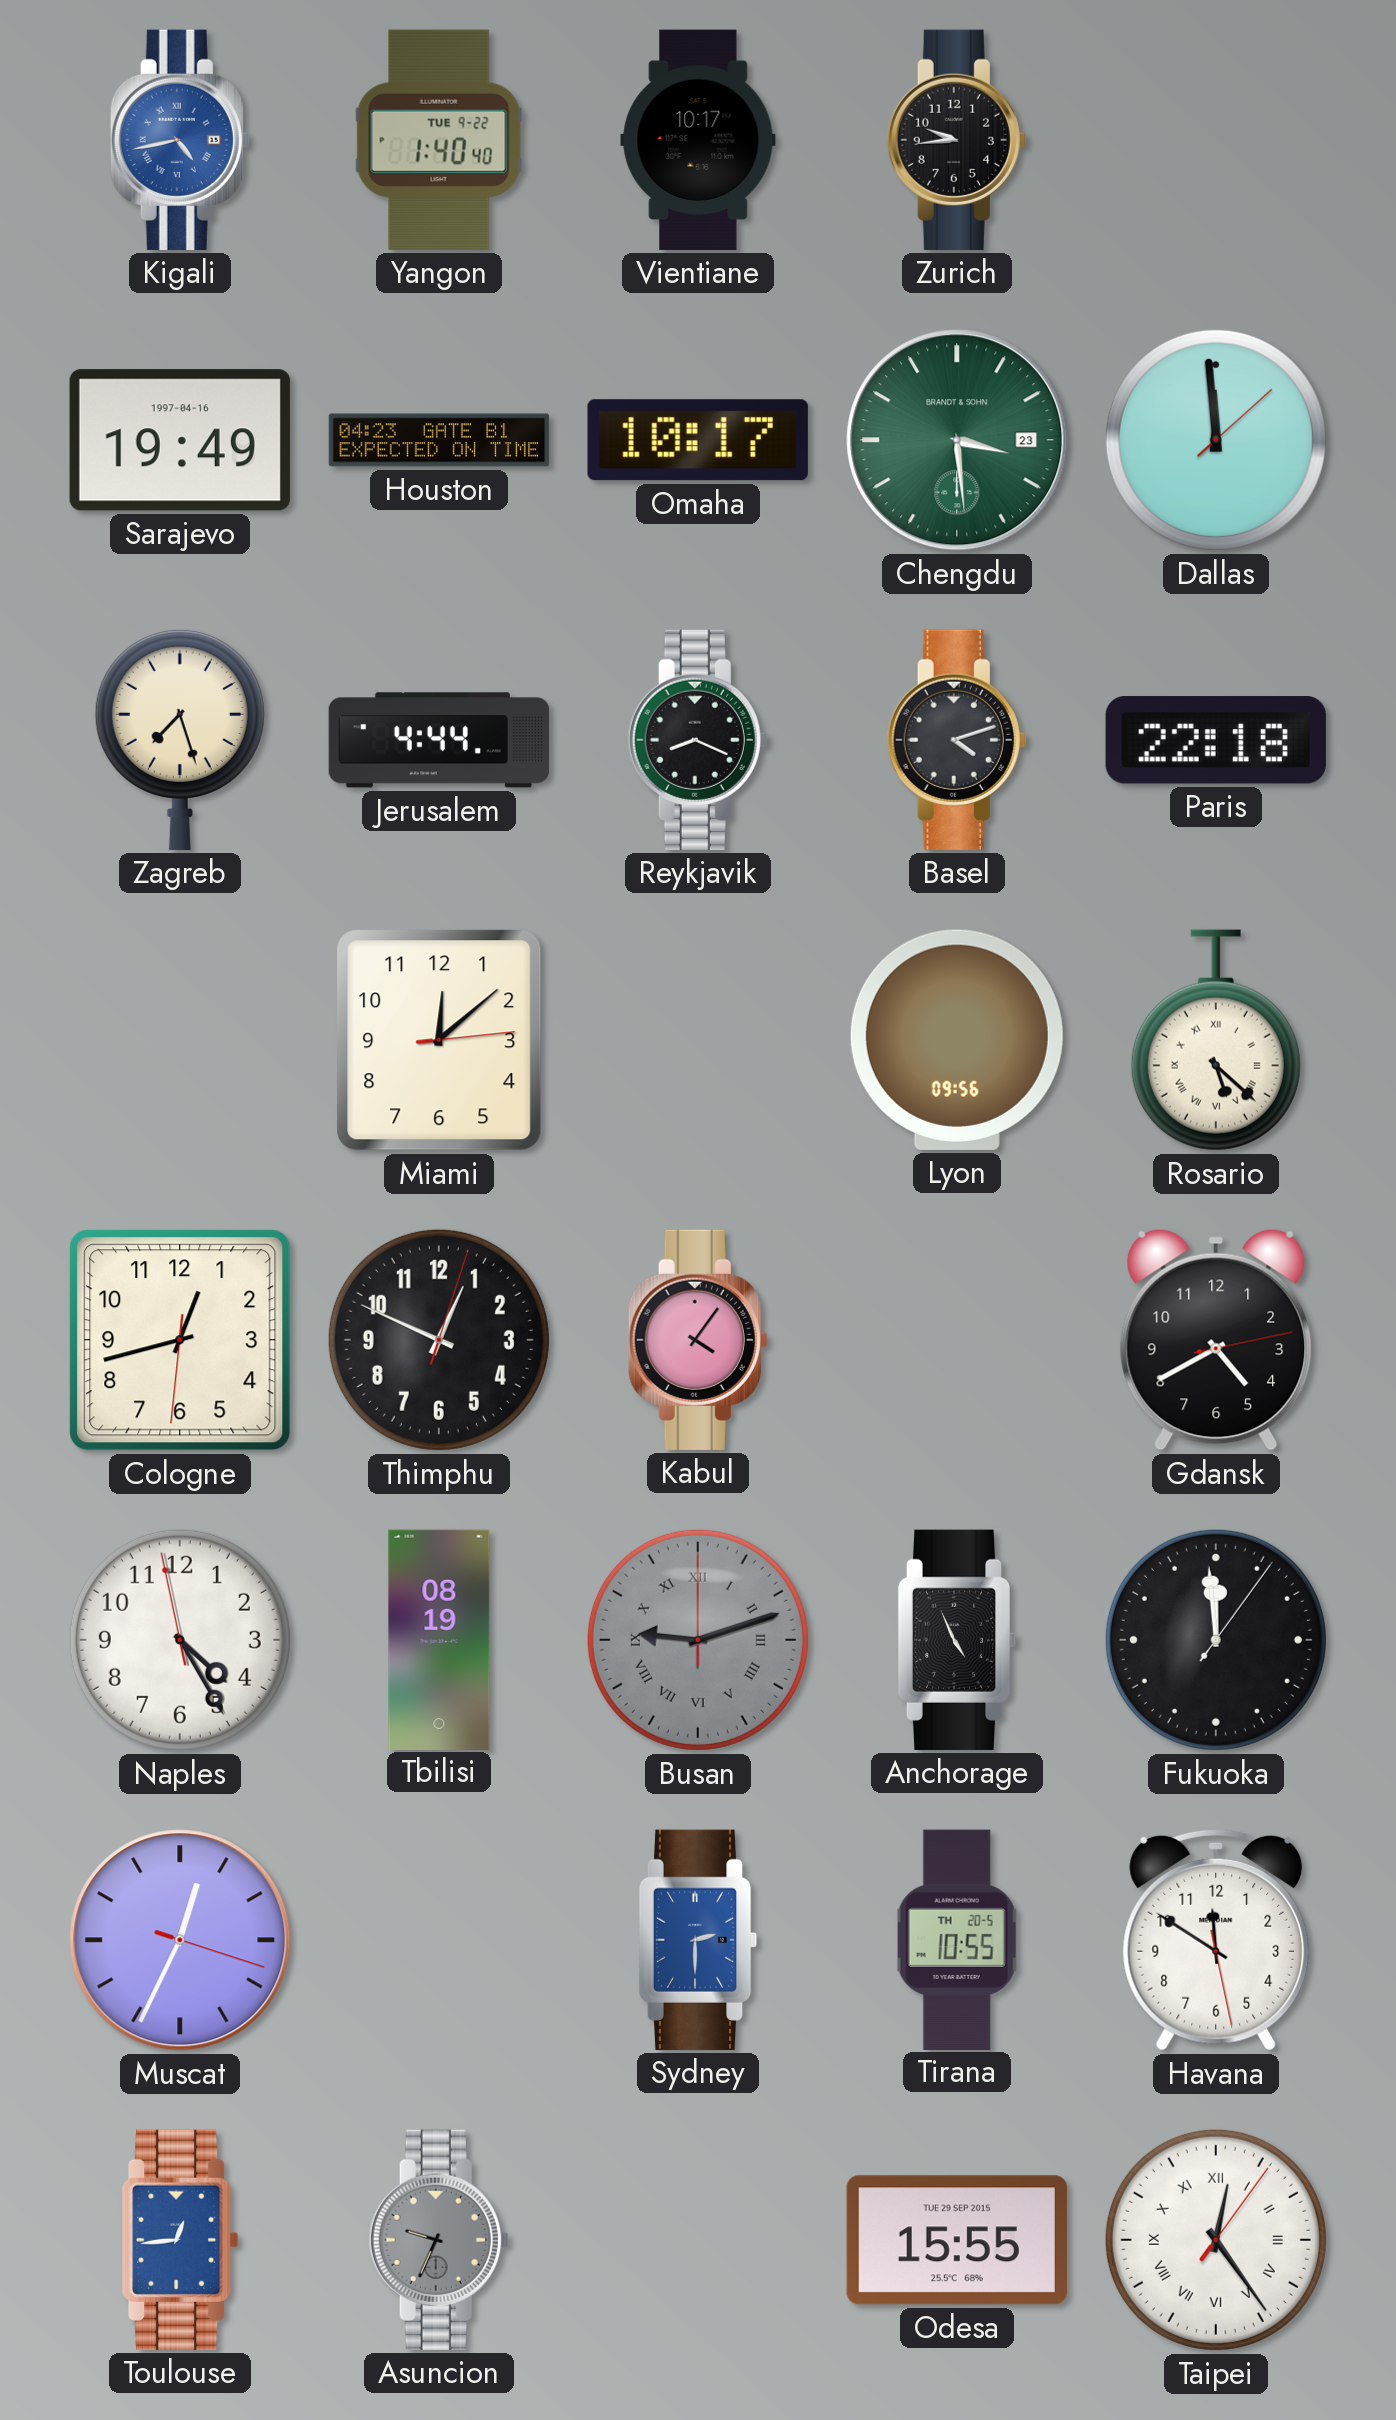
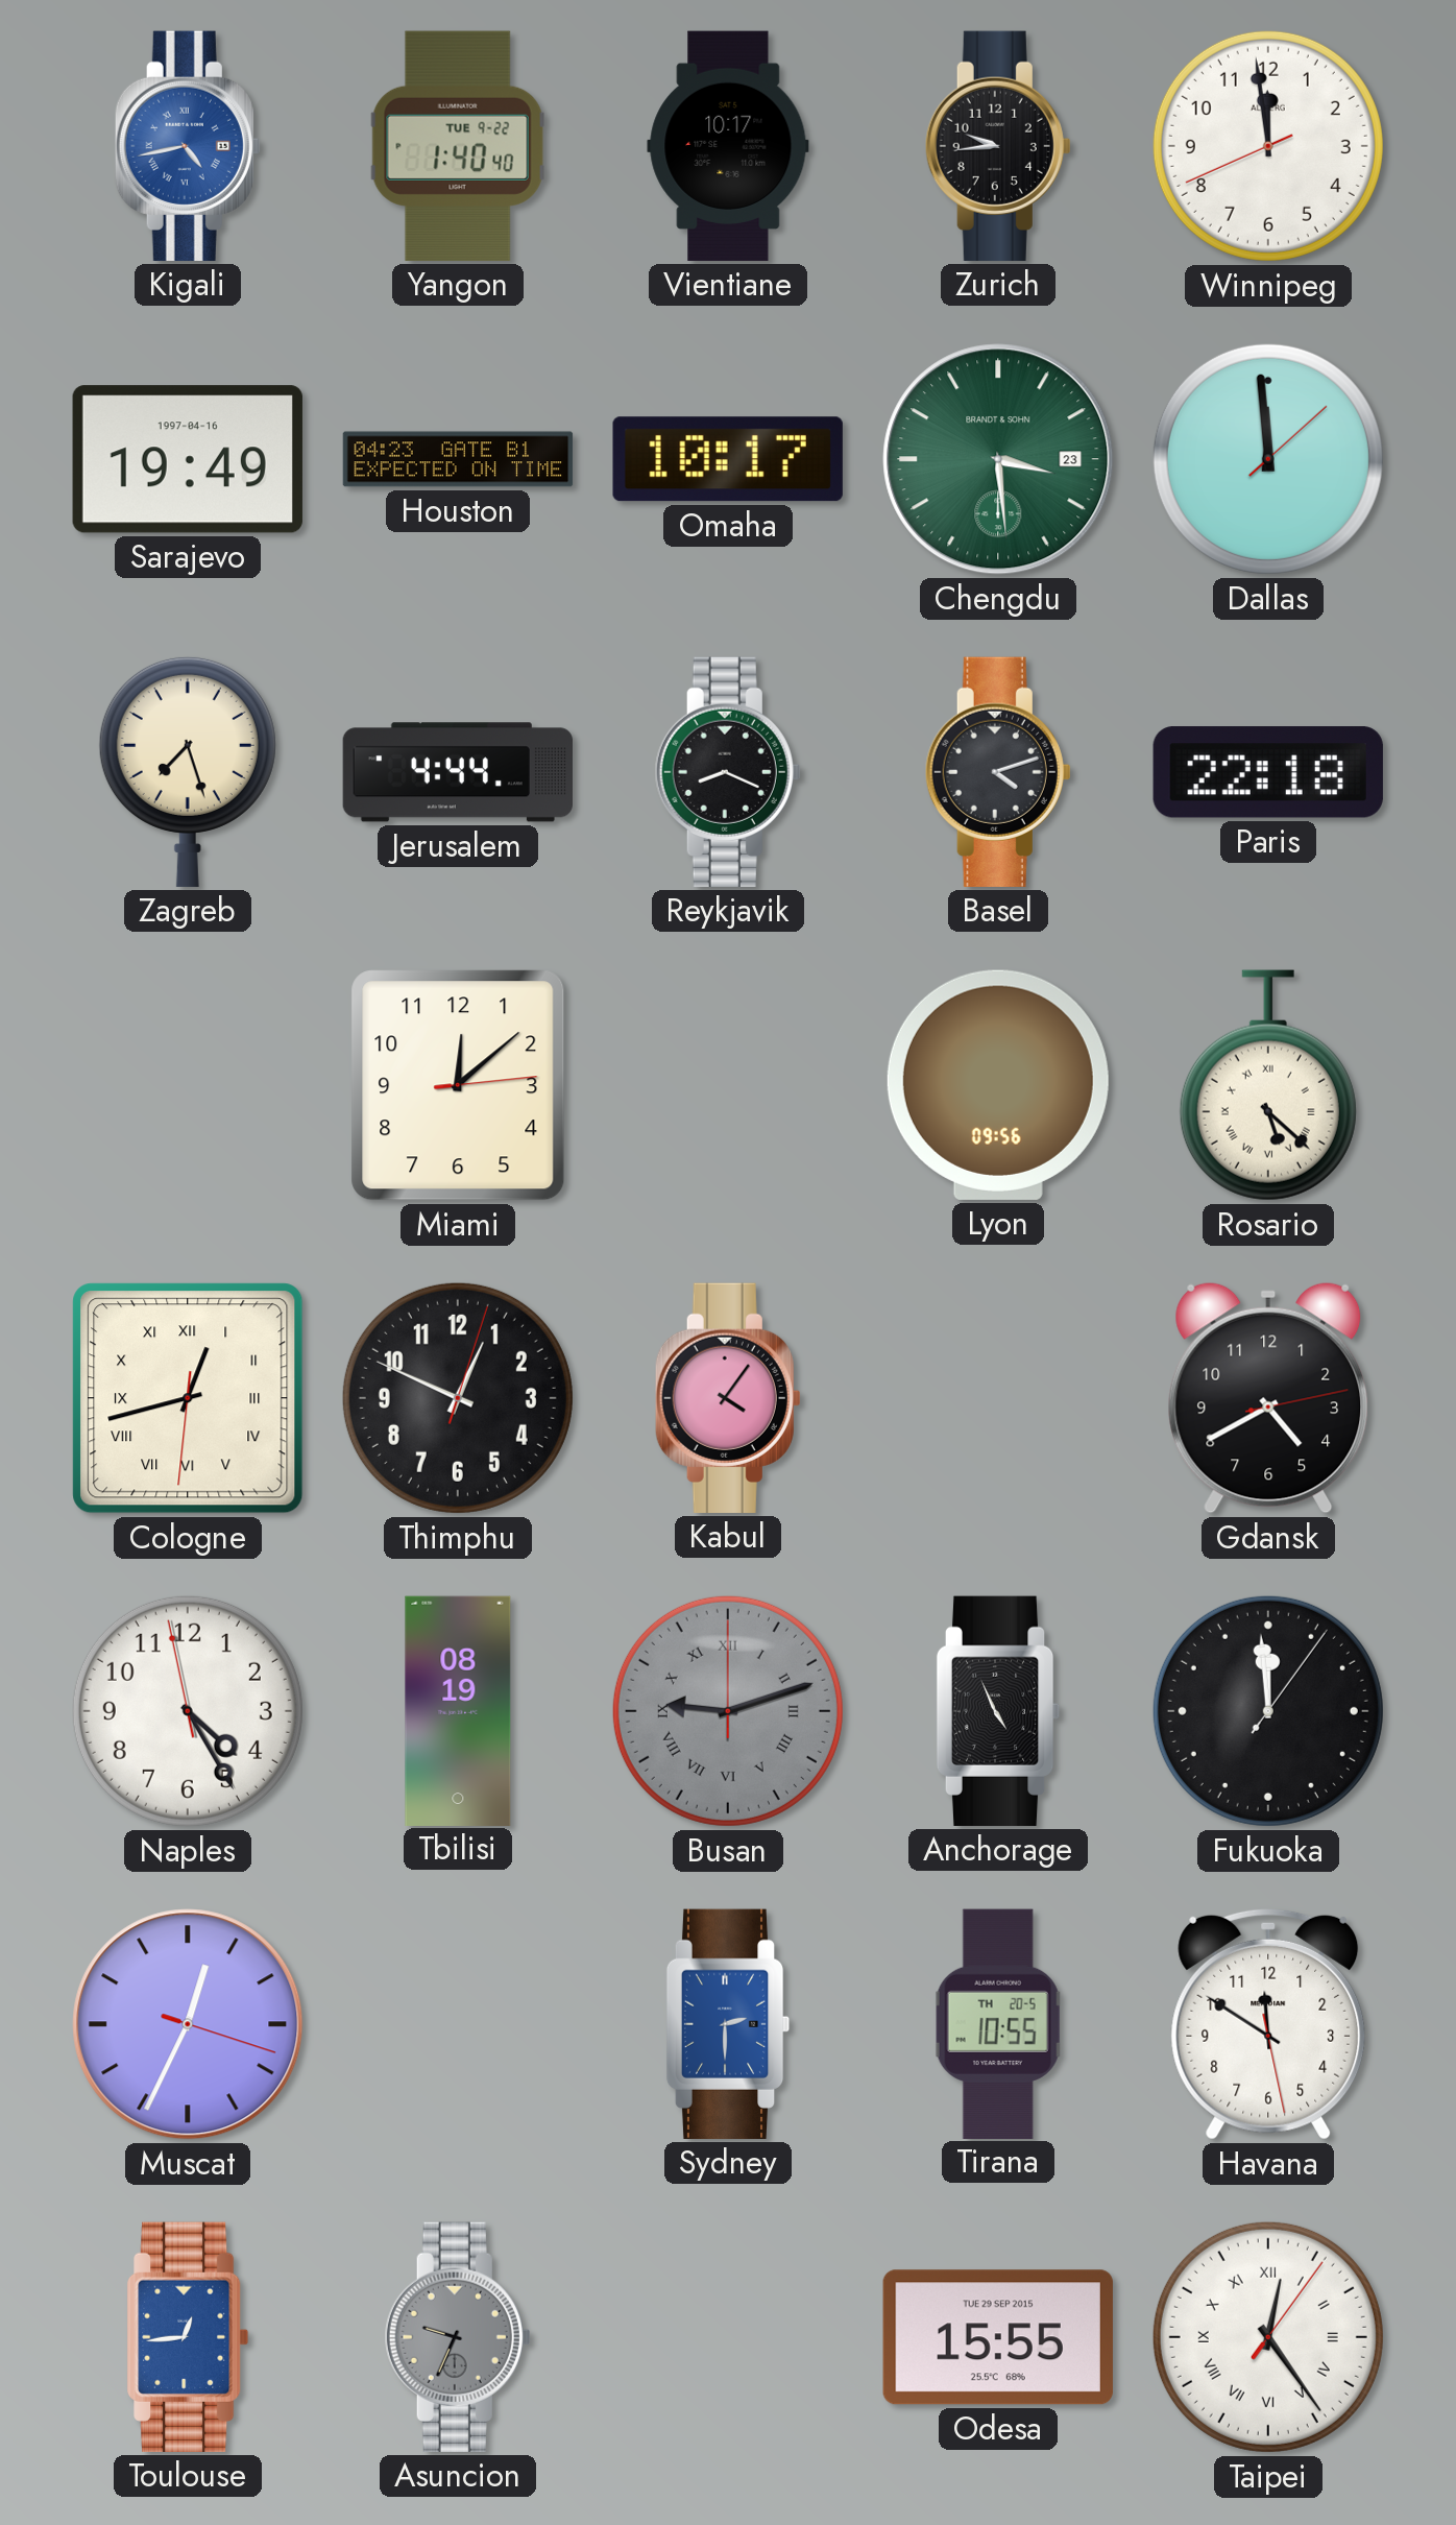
Winnipeg: none -> 11:58 (1268, 146)
Cologne numerals: Arabic -> Roman (188, 1398)
